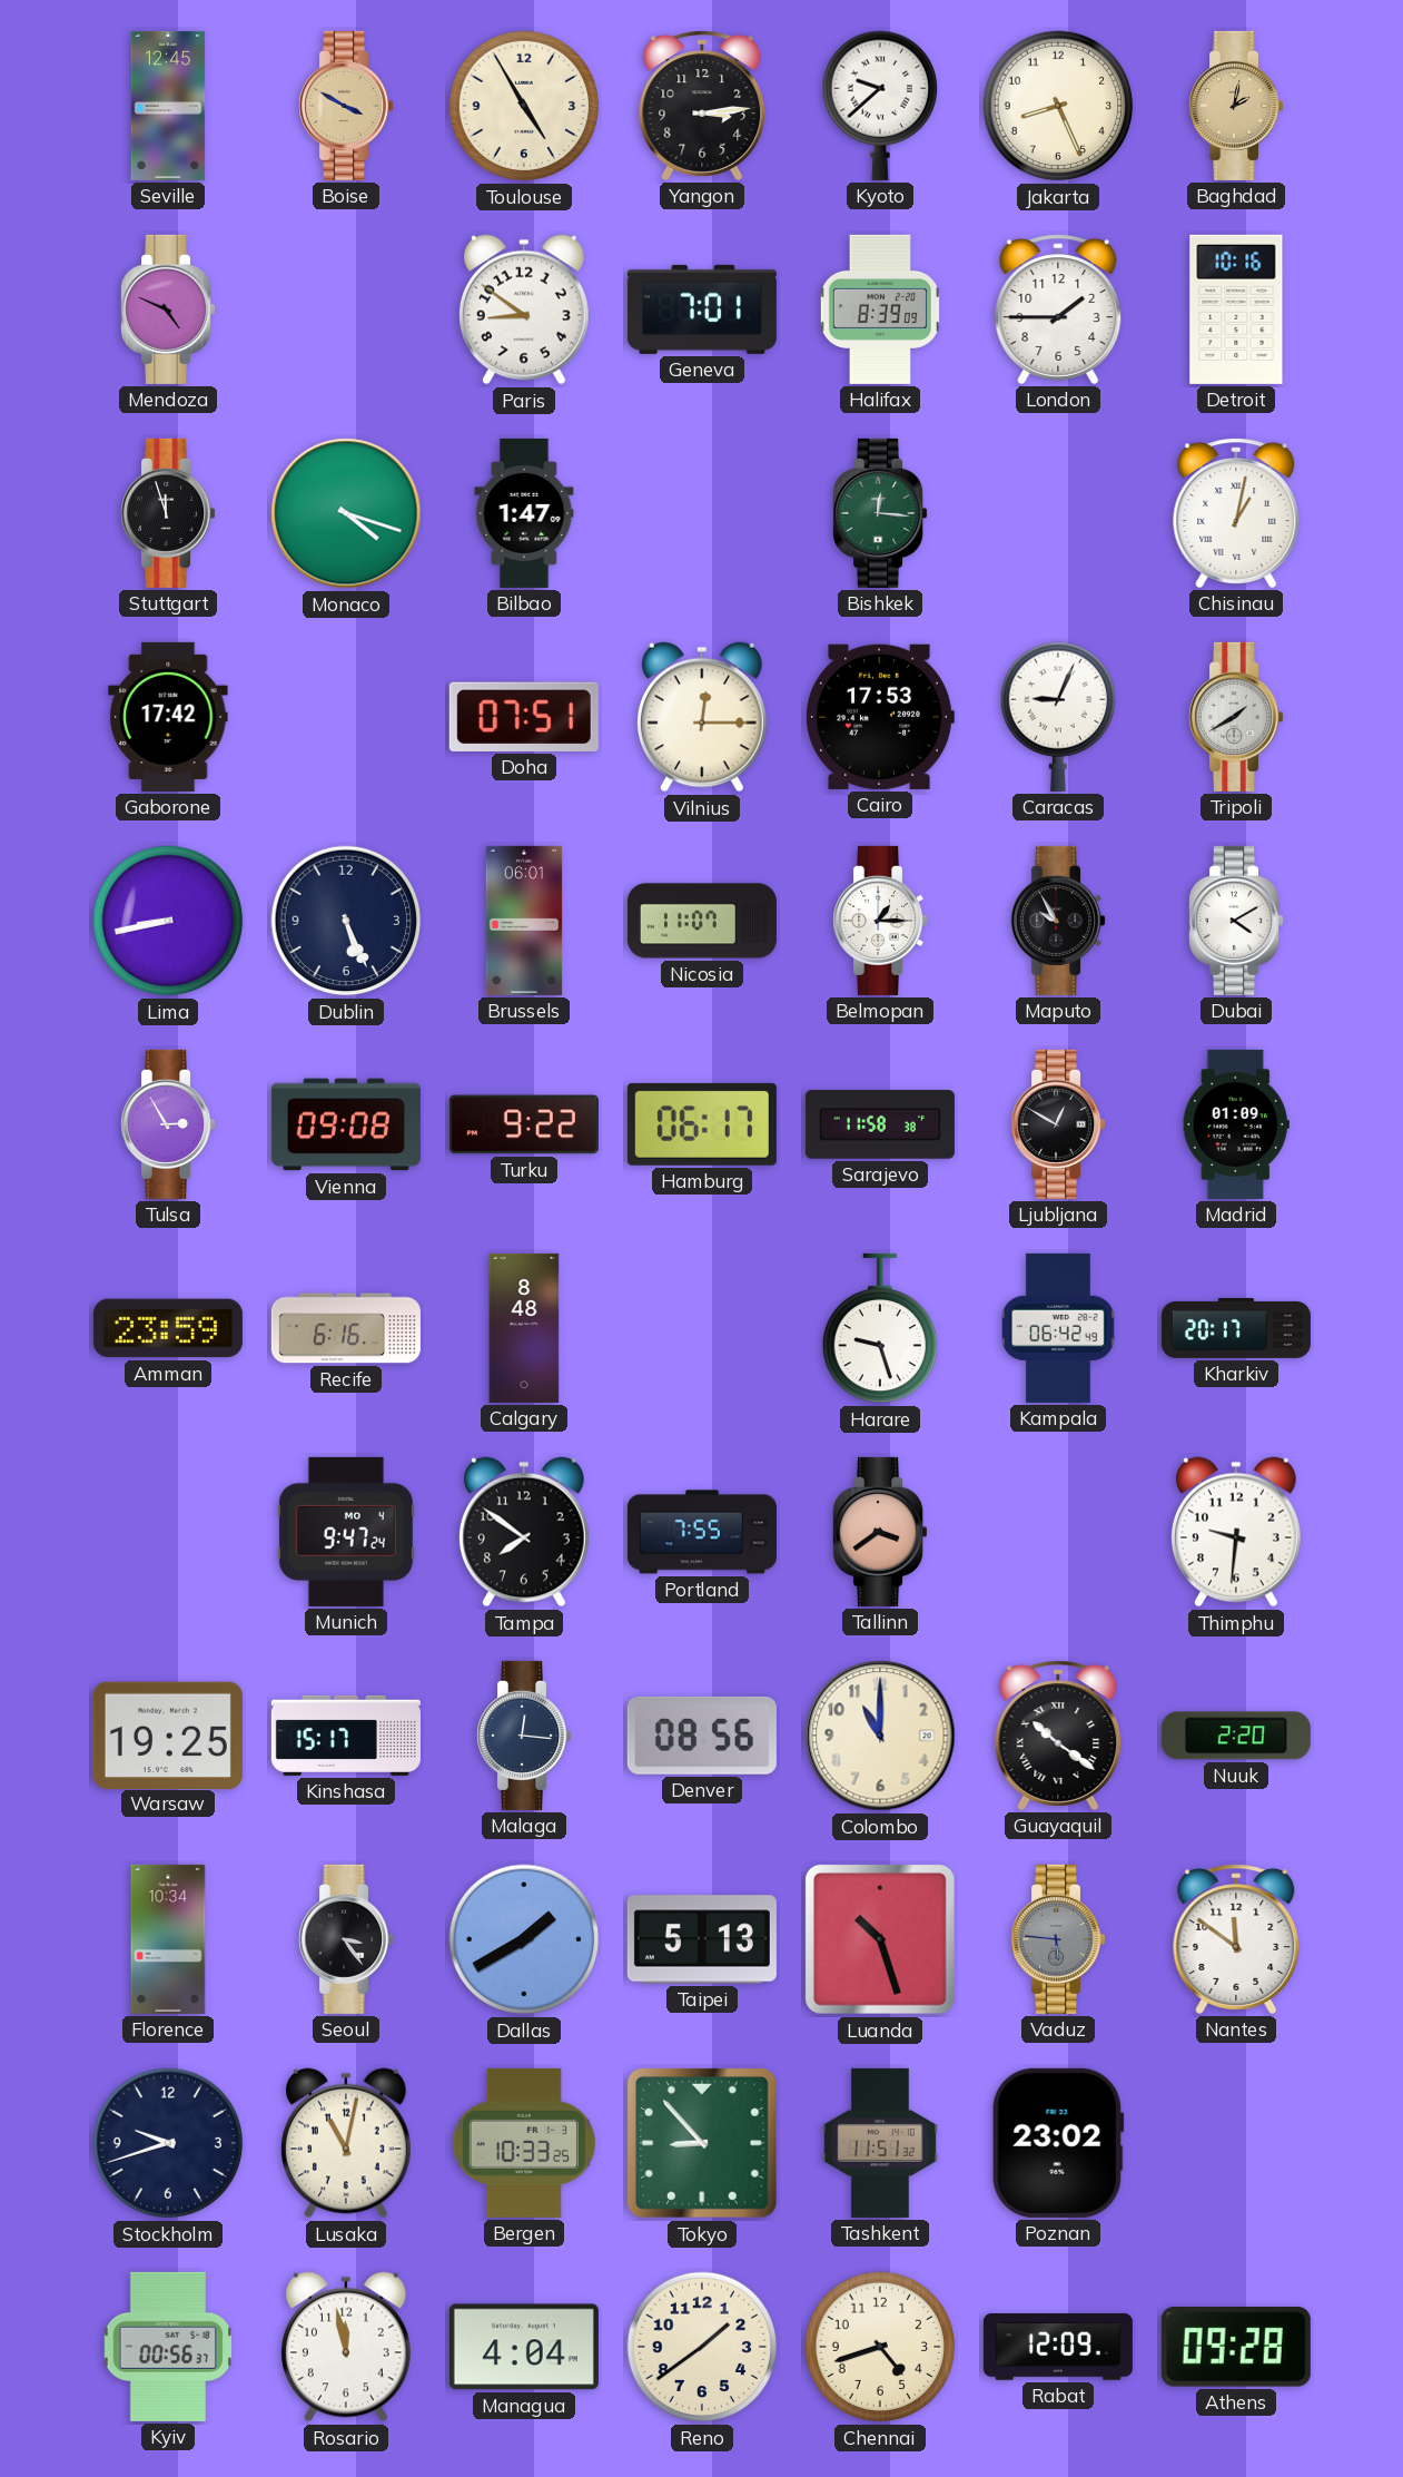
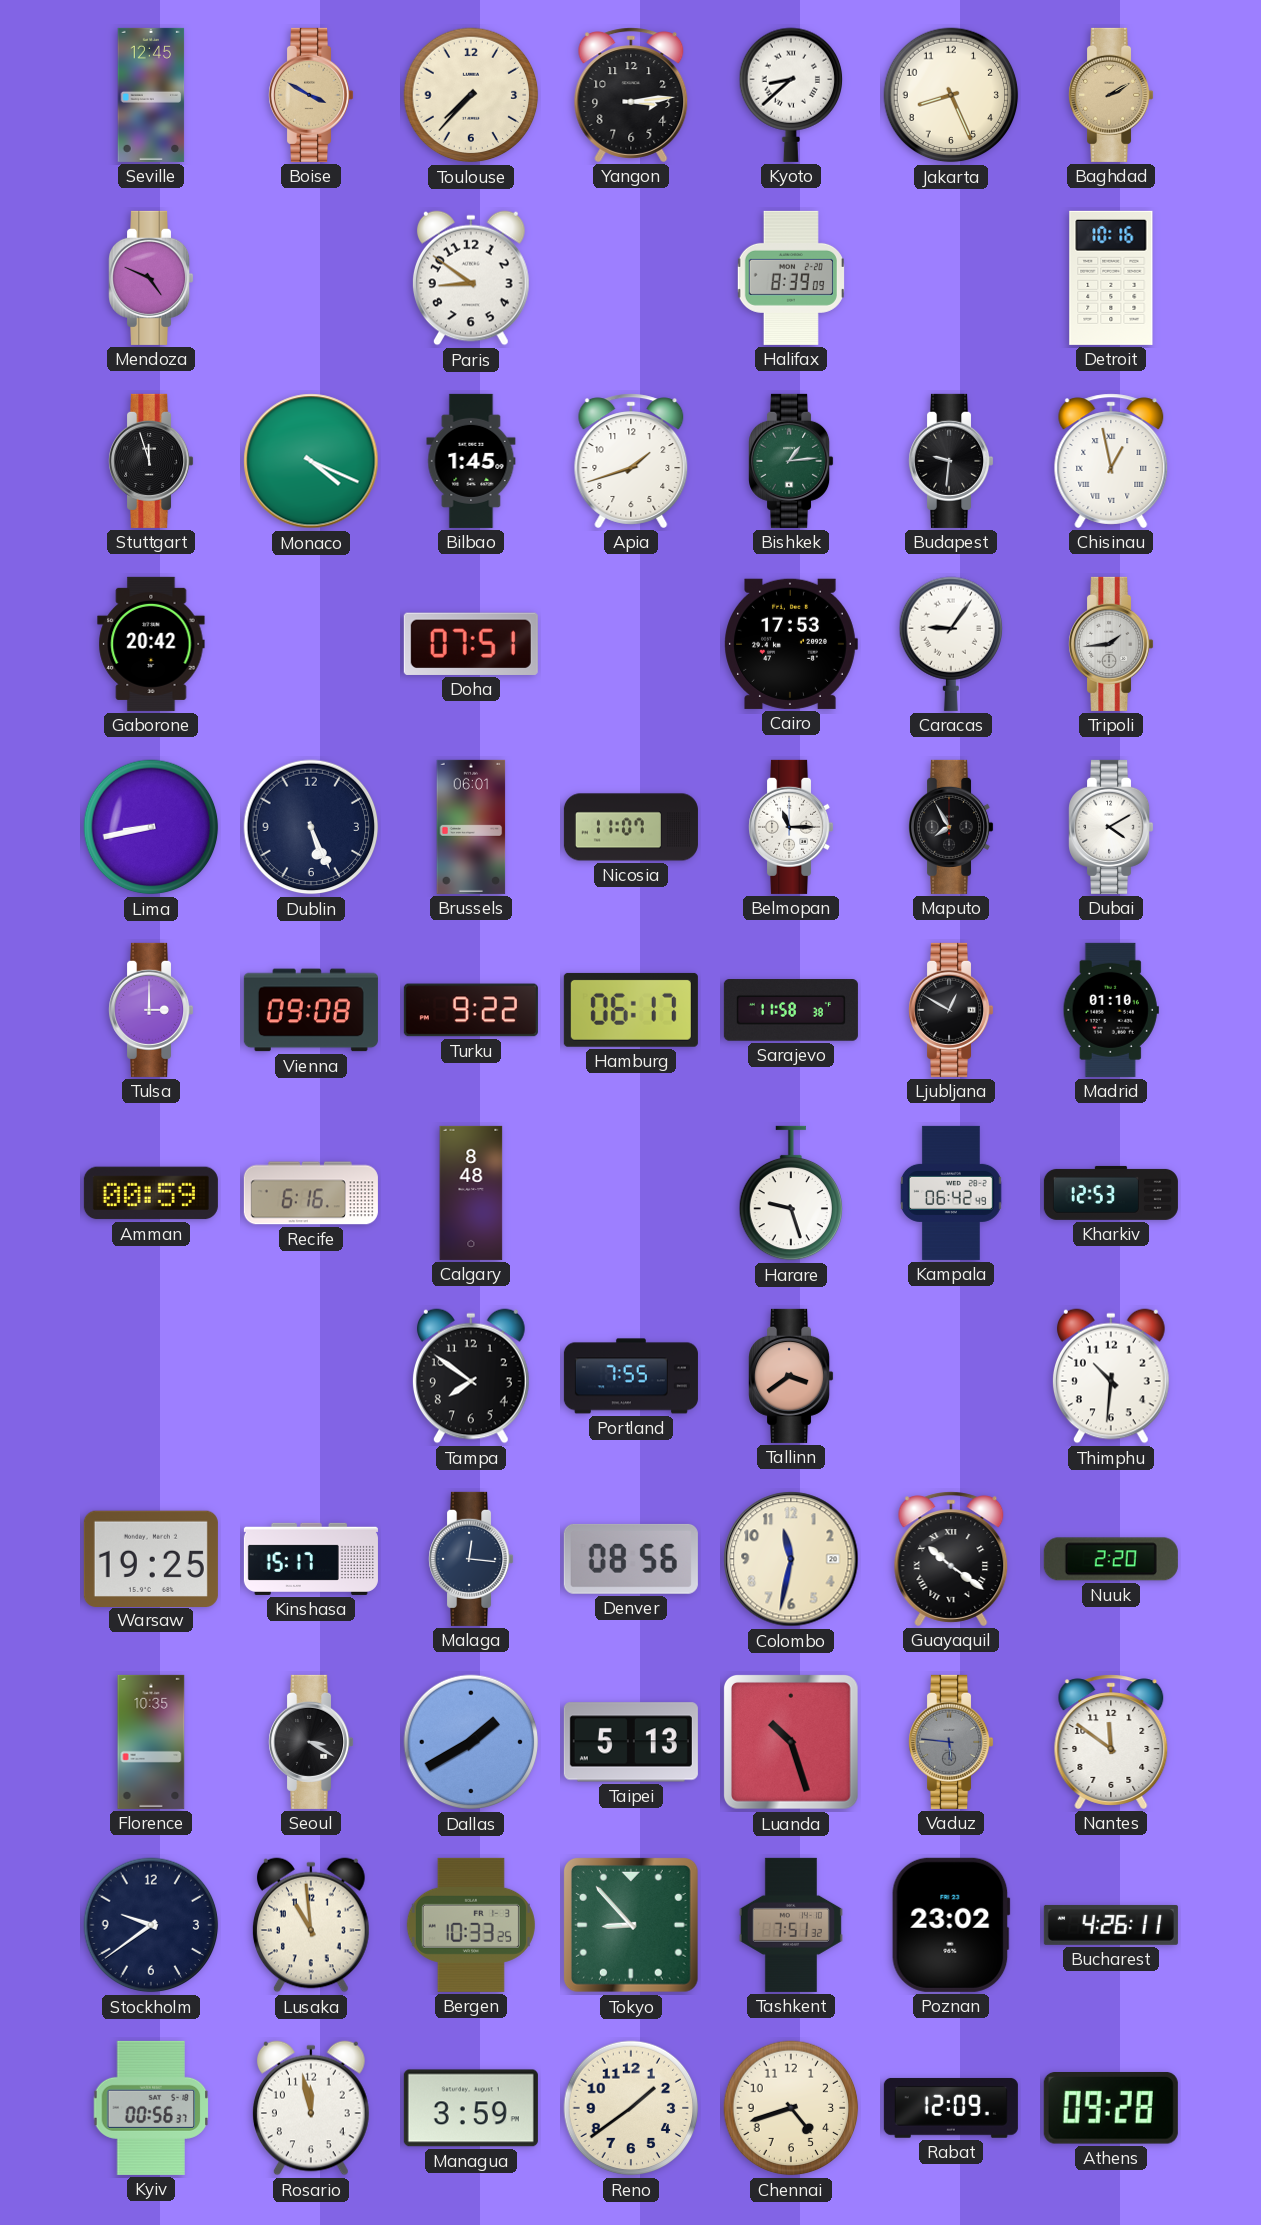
Toulouse: 4:55 -> 7:37 (471, 95)
Kyoto: 9:38 -> 8:38 (790, 95)
Baghdad: 2:02 -> 2:10 (1111, 95)
Geneva: 7:01 -> none (702, 309)
London: 1:45 -> none (1058, 309)
Monaco: 4:18 -> 4:19 (311, 461)
Bilbao: 1:47 -> 1:45 (471, 461)
Apia: none -> 1:42 (631, 461)
Bishkek: 12:16 -> 1:14 (791, 461)
Budapest: none -> 9:31 (951, 461)
Chisinau: 1:02 -> 12:58 (1111, 461)
Gaborone: 17:42 -> 20:42 (151, 644)
Vilnius: 12:15 -> none (702, 717)
Caracas: 9:04 -> 9:06 (950, 644)
Tripoli: 1:40 -> 1:44 (1111, 644)
Belmopan: 1:15 -> 11:15 (791, 827)
Maputo: 9:55 -> 7:55 (951, 827)
Tulsa: 2:55 -> 3:00 (151, 1010)
Madrid: 01:09 -> 01:10 (1111, 1010)
Amman: 23:59 -> 00:59 (151, 1193)
Kharkiv: 20:17 -> 12:53 (1111, 1193)
Munich: 9:47 -> none (346, 1532)
Thimphu: 9:31 -> 10:31 (1111, 1376)
Colombo: 11:00 -> 11:32 (791, 1559)
Florence: 10:34 -> 10:35 (151, 1742)
Seoul: 3:24 -> 3:20 (311, 1742)
Stockholm: 9:42 -> 9:39 (151, 1925)
Lusaka: 11:02 -> 10:59 (311, 1925)
Tashkent: 11:51 -> 7:51 (791, 1925)
Bucharest: none -> 4:26 (1111, 1925)
Managua: 4:04 -> 3:59 (471, 2108)
